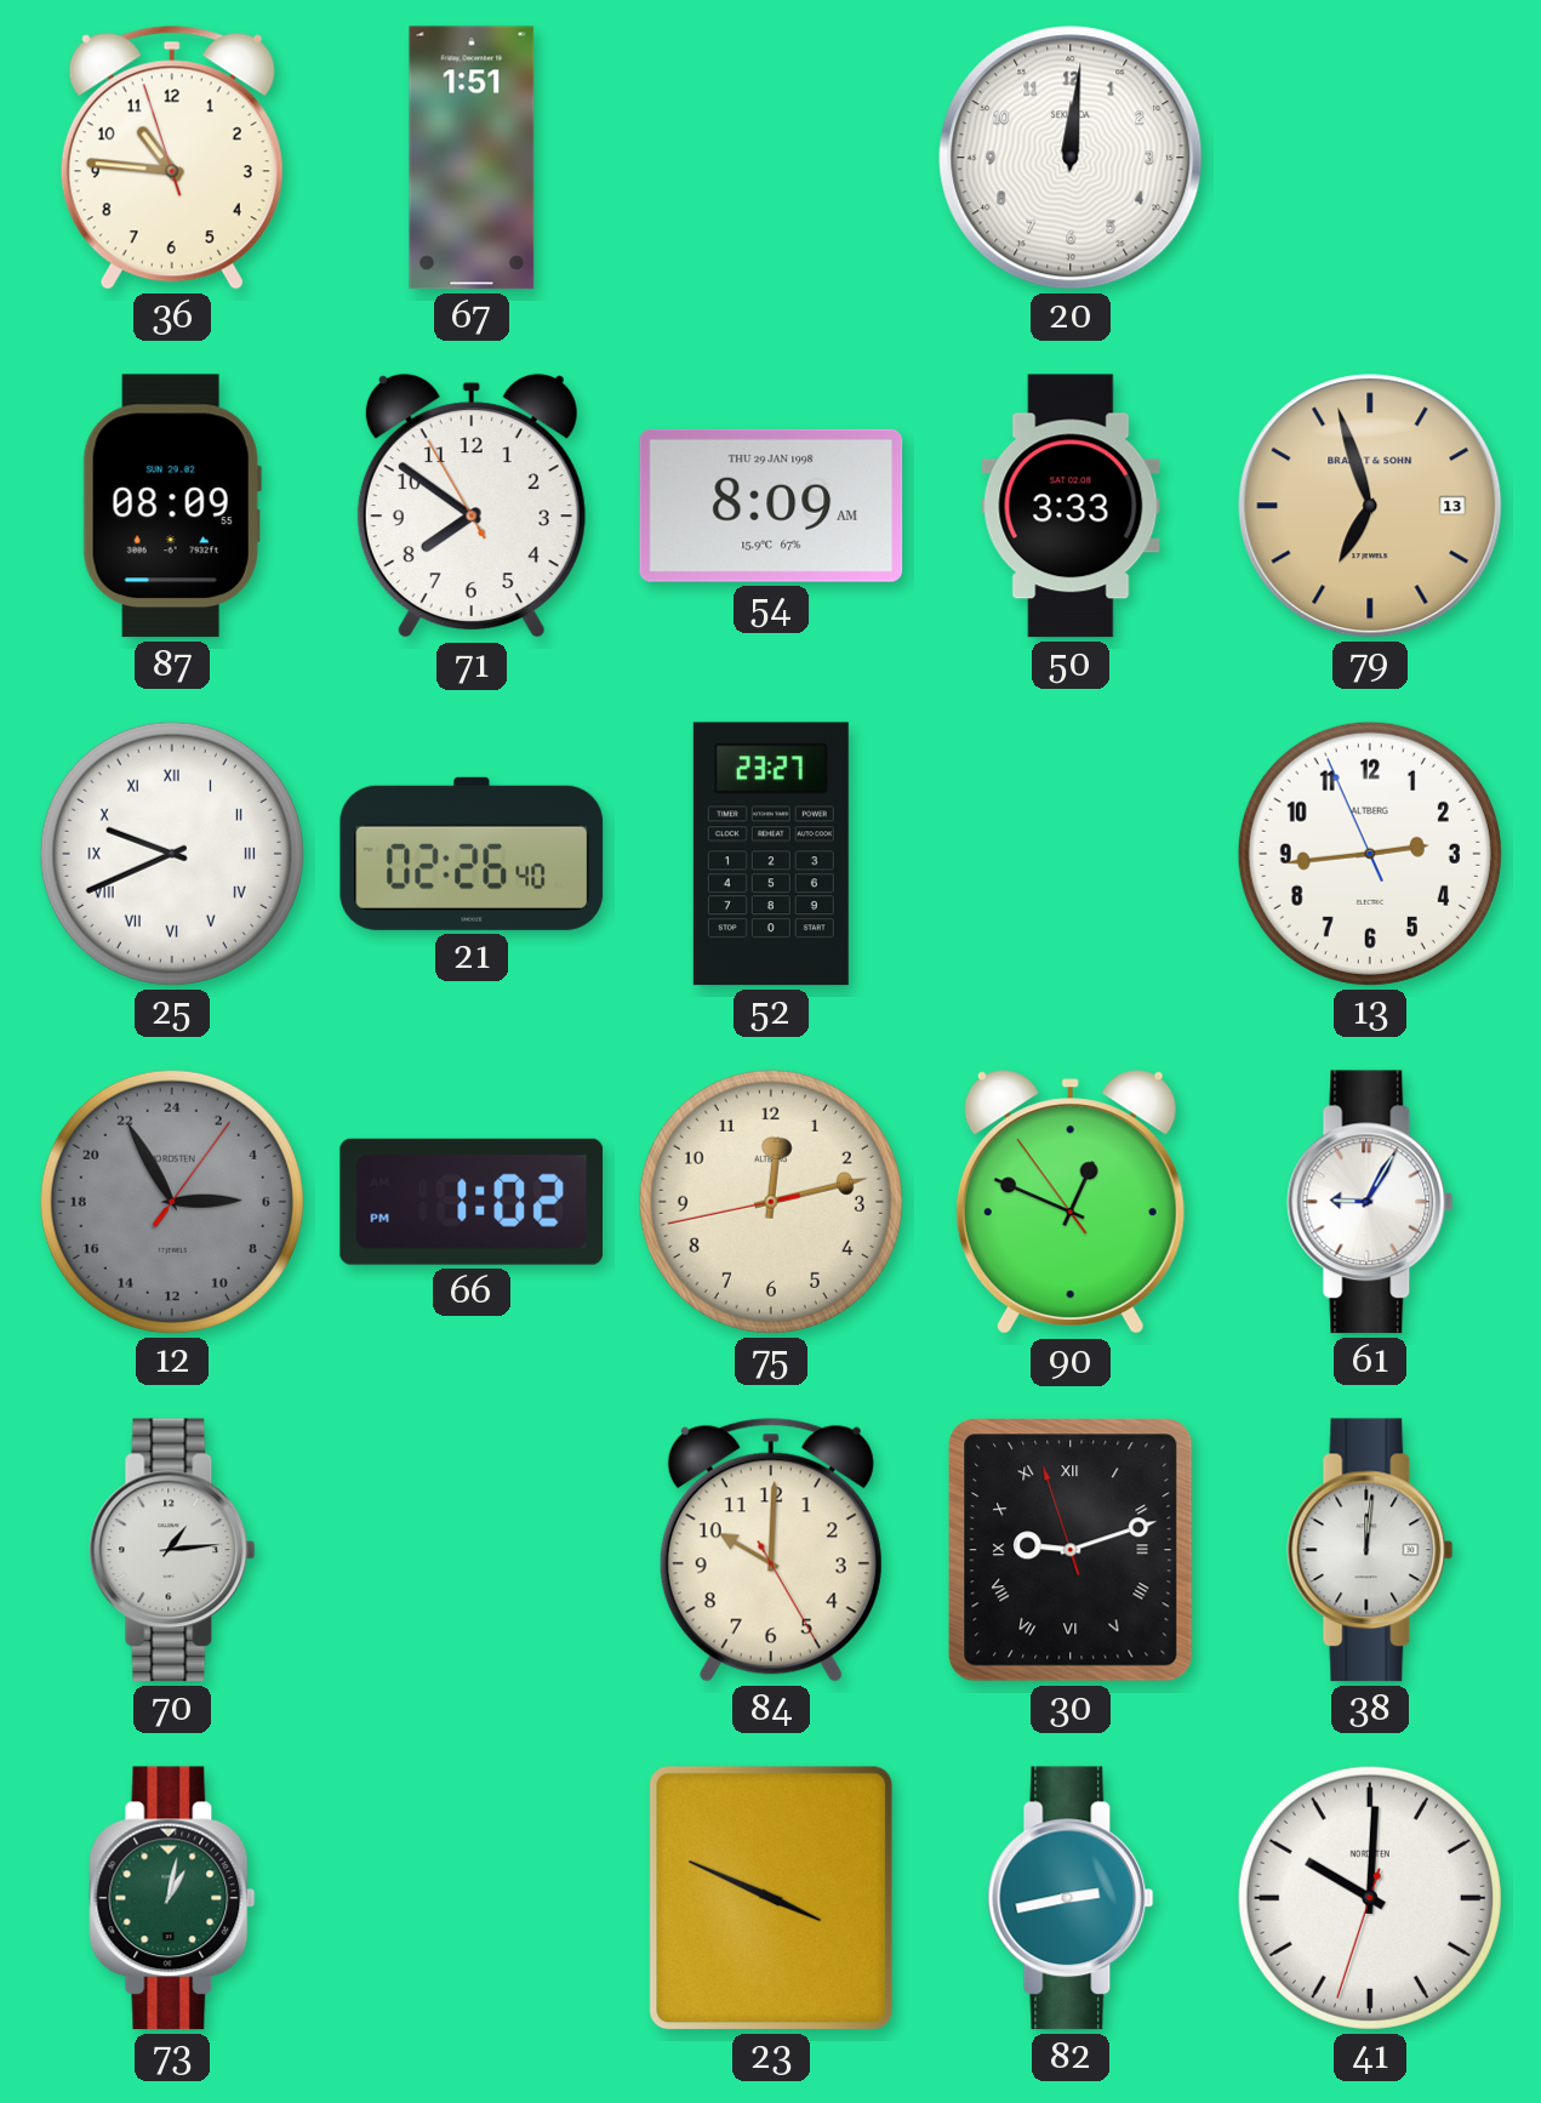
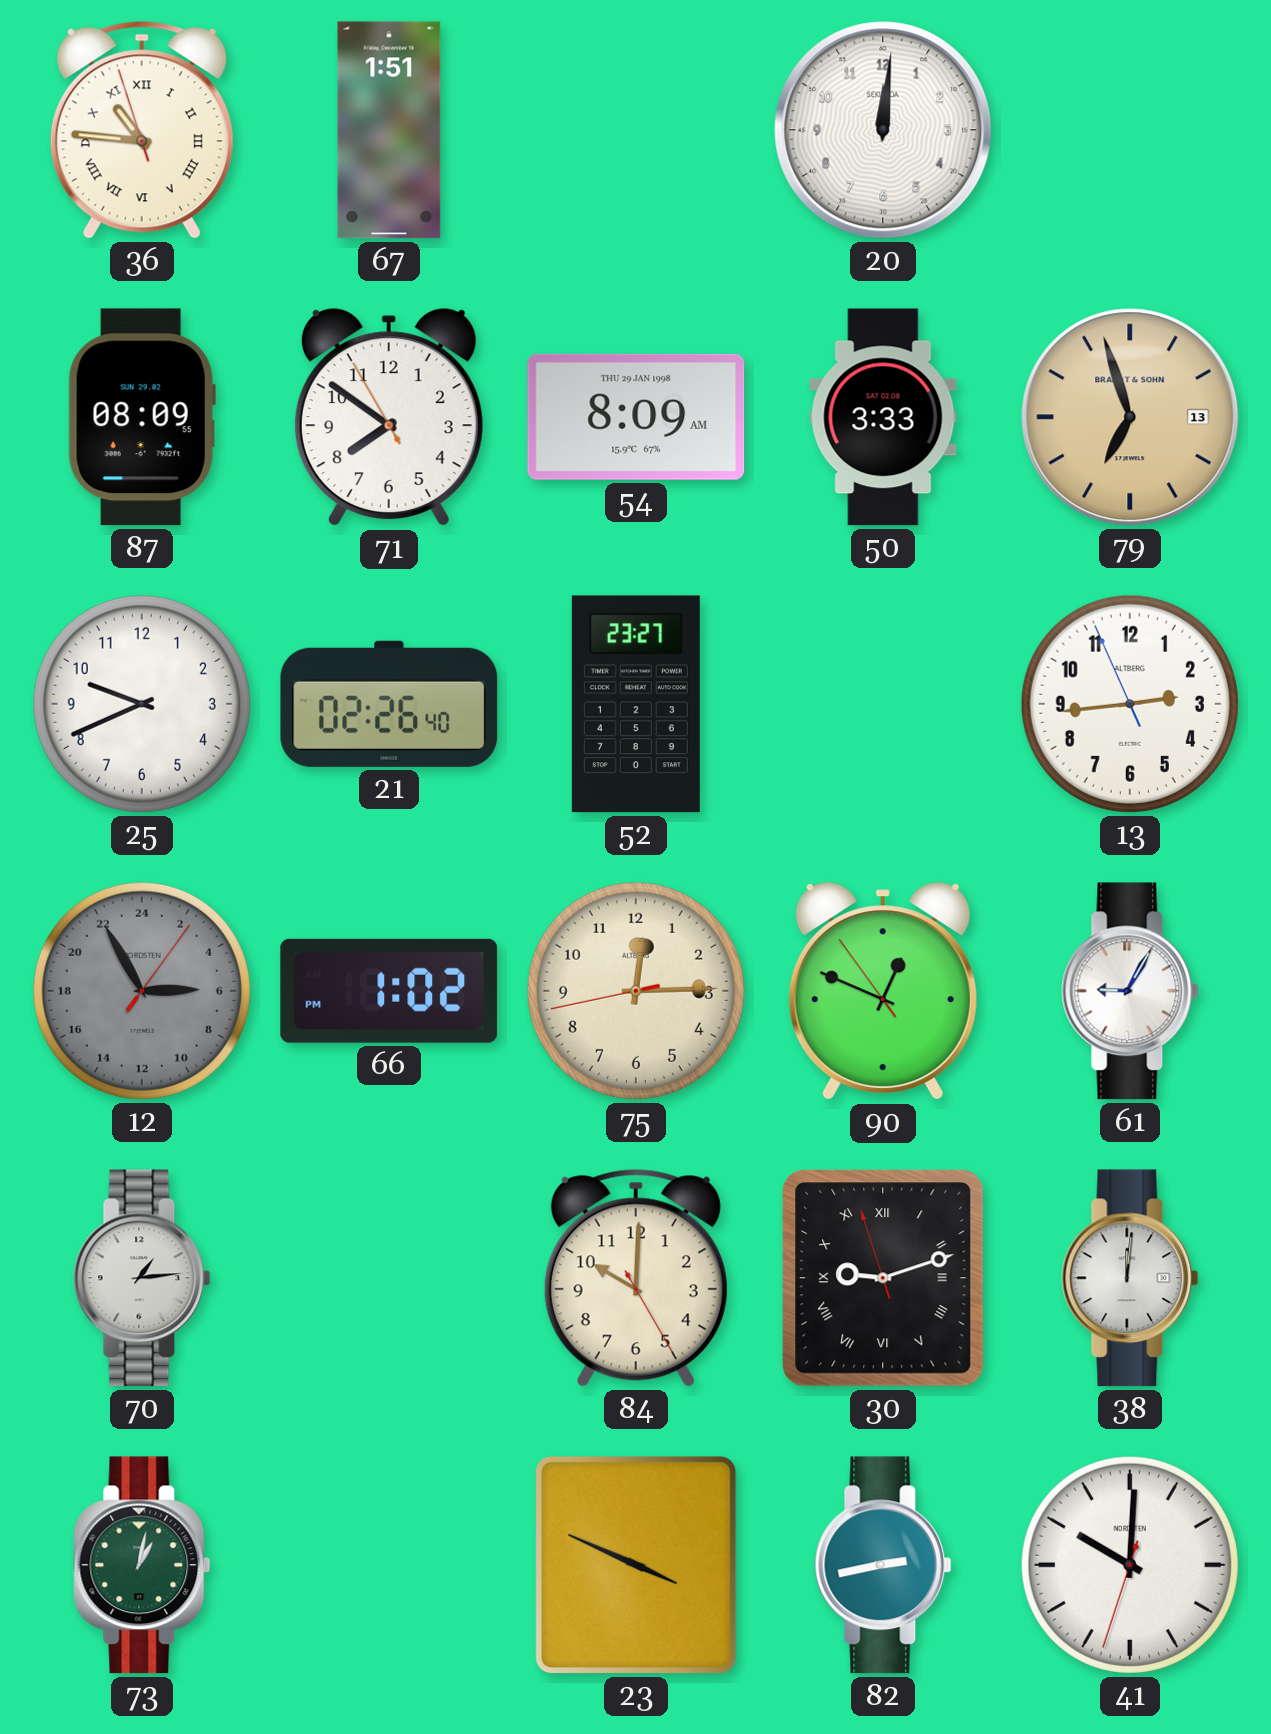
36 numerals: Arabic -> Roman (142, 130)
25 numerals: Roman -> Arabic (142, 704)
75: 12:12 -> 12:14 (636, 991)
